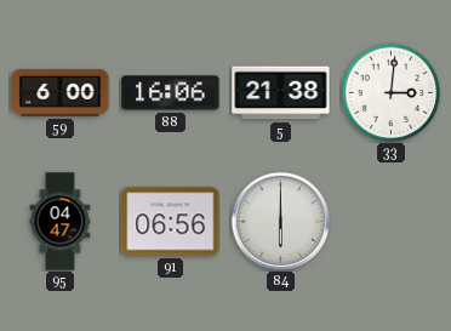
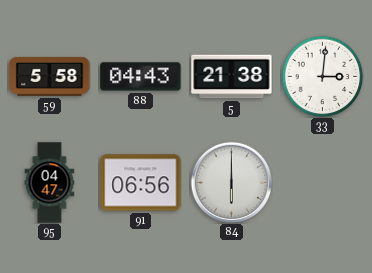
59: 6:00 -> 5:58 (50, 76)
88: 16:06 -> 04:43 (141, 77)
